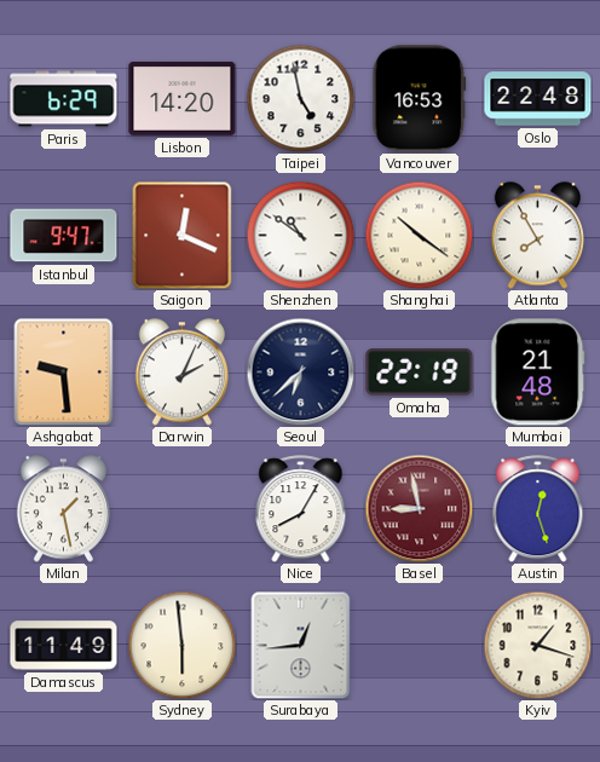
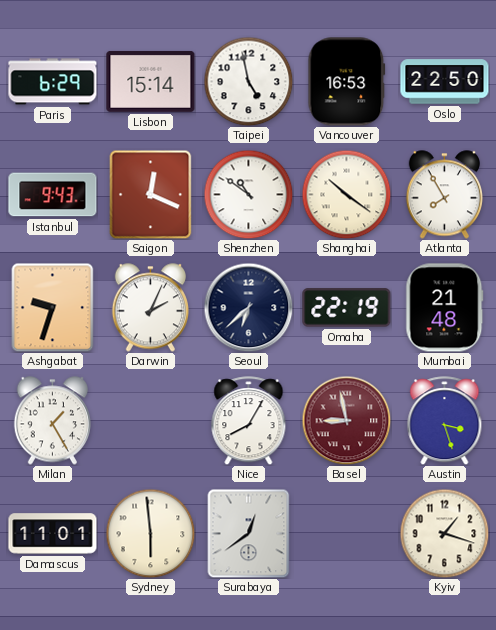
Lisbon: 14:20 -> 15:14 (151, 81)
Oslo: 22:48 -> 22:50 (445, 82)
Istanbul: 9:47 -> 9:43 (53, 195)
Ashgabat: 9:29 -> 9:33 (53, 307)
Milan: 1:28 -> 1:25 (52, 421)
Austin: 12:27 -> 3:27 (445, 421)
Damascus: 11:49 -> 11:01 (53, 534)
Surabaya: 12:44 -> 12:39 (249, 533)
